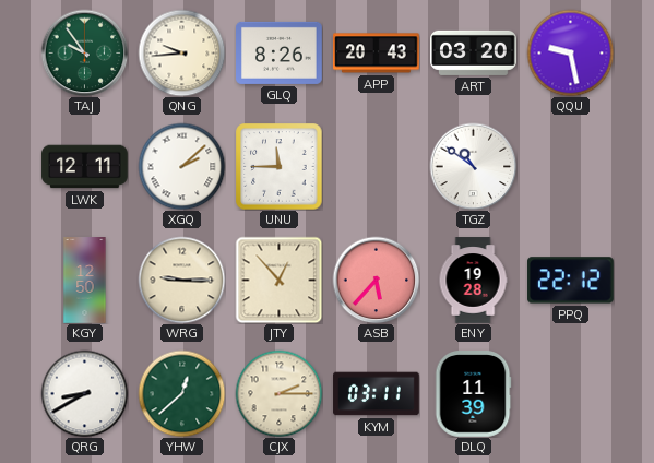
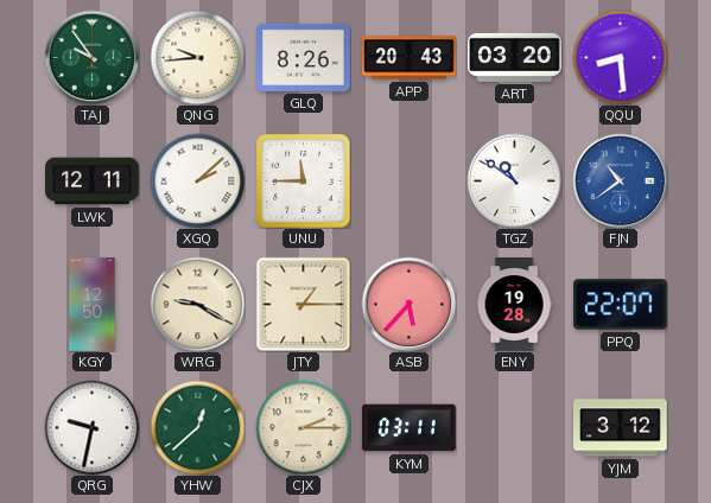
QQU: 9:28 -> 8:29 (620, 57)
FJN: none -> 10:39 (620, 180)
WRG: 9:15 -> 9:20 (197, 304)
JTY: 12:53 -> 1:15 (303, 304)
PPQ: 22:12 -> 22:07 (621, 305)
QRG: 8:40 -> 9:32 (91, 427)
DLQ: 11:39 -> none (473, 394)
YJM: none -> 3:12 (621, 428)
